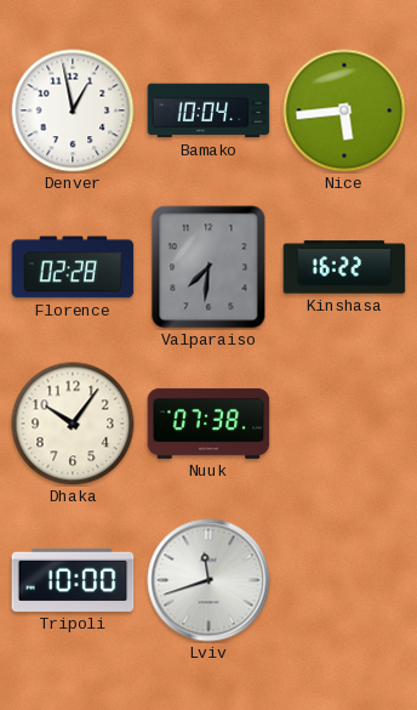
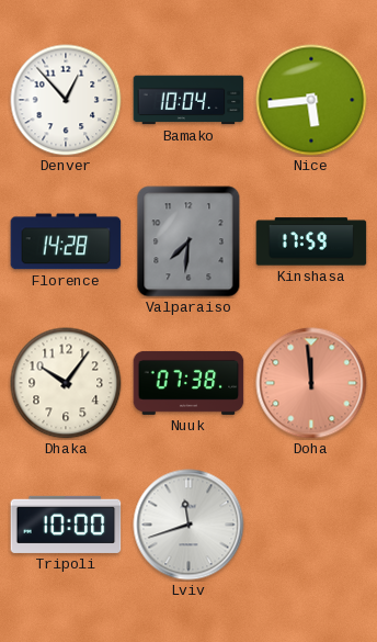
Denver: 12:58 -> 12:53 (66, 100)
Florence: 02:28 -> 14:28 (66, 241)
Kinshasa: 16:22 -> 17:59 (311, 241)
Doha: none -> 11:59 (311, 383)
